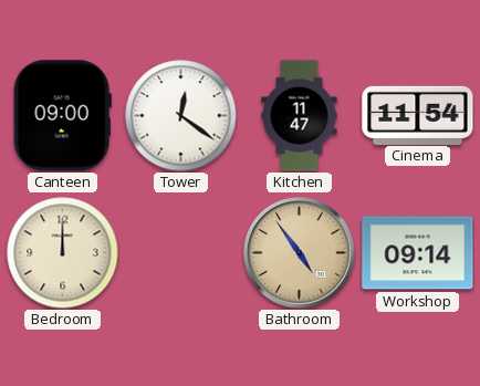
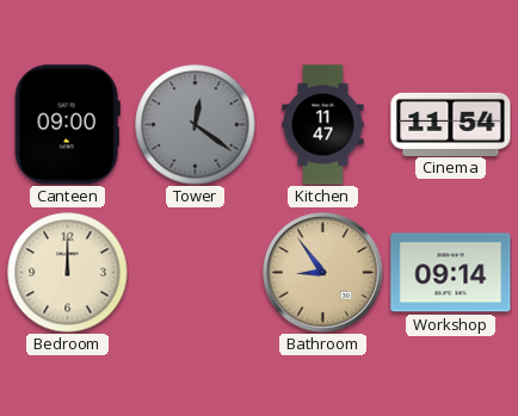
Tower dial: white -> grey (196, 125)
Bathroom: 4:54 -> 8:54 (323, 273)
